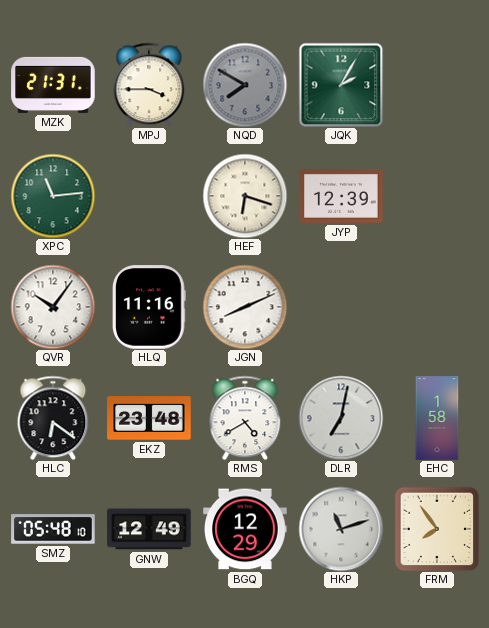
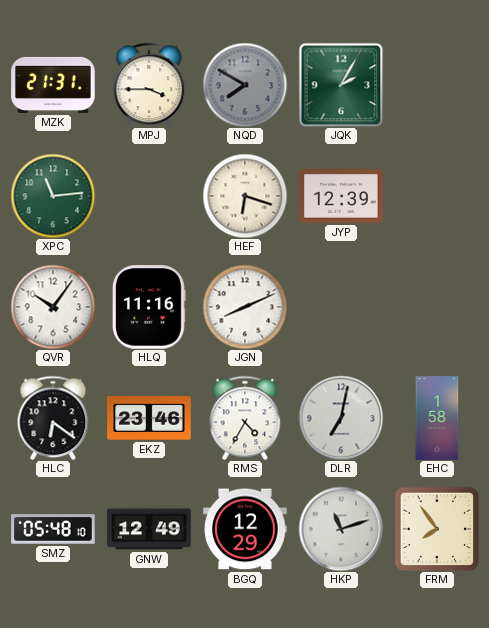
EKZ: 23:48 -> 23:46 (149, 418)
RMS: 4:40 -> 4:35 (245, 418)
